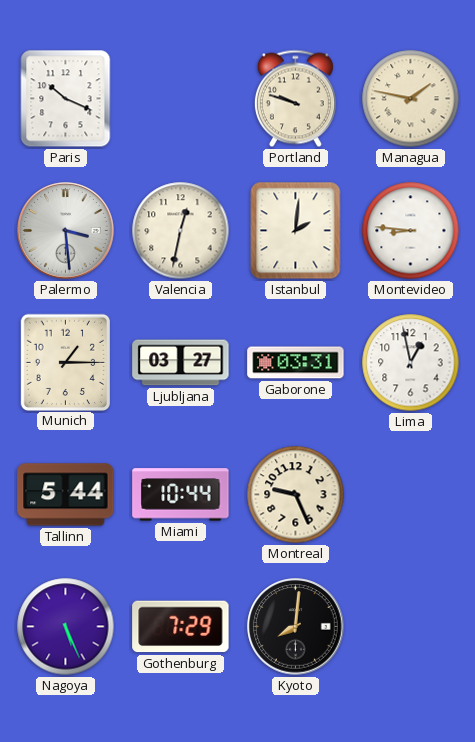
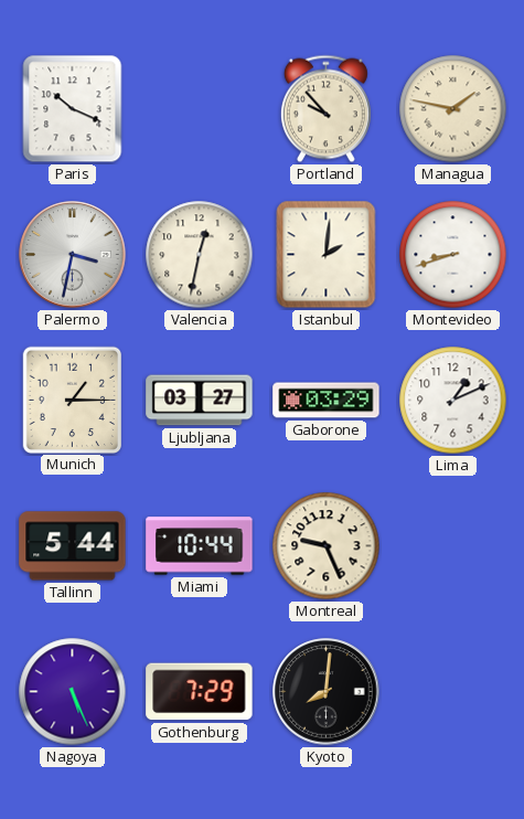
Portland: 9:48 -> 9:53 (325, 109)
Palermo: 3:29 -> 3:32 (73, 255)
Montevideo: 8:46 -> 8:42 (453, 255)
Gaborone: 03:31 -> 03:29 (327, 401)
Lima: 12:58 -> 1:11 (453, 401)
